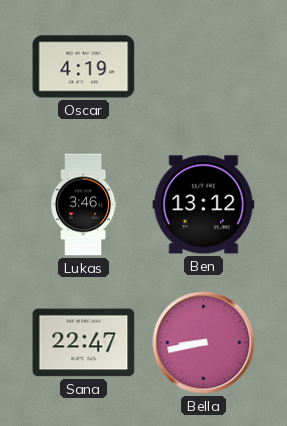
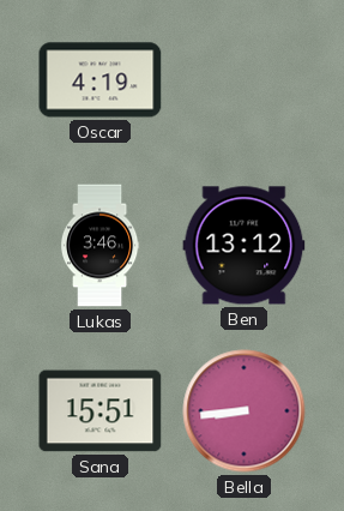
Sana: 22:47 -> 15:51 (101, 411)
Bella: 8:43 -> 8:44 (245, 411)
